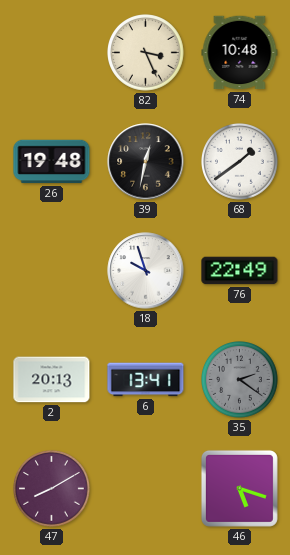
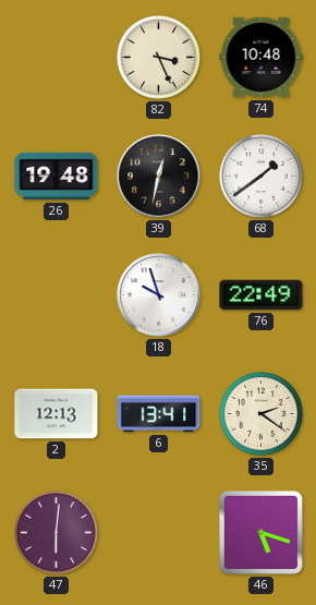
2: 20:13 -> 12:13 (57, 414)
35 dial: grey -> cream (262, 414)
47: 8:10 -> 6:01 (57, 533)
